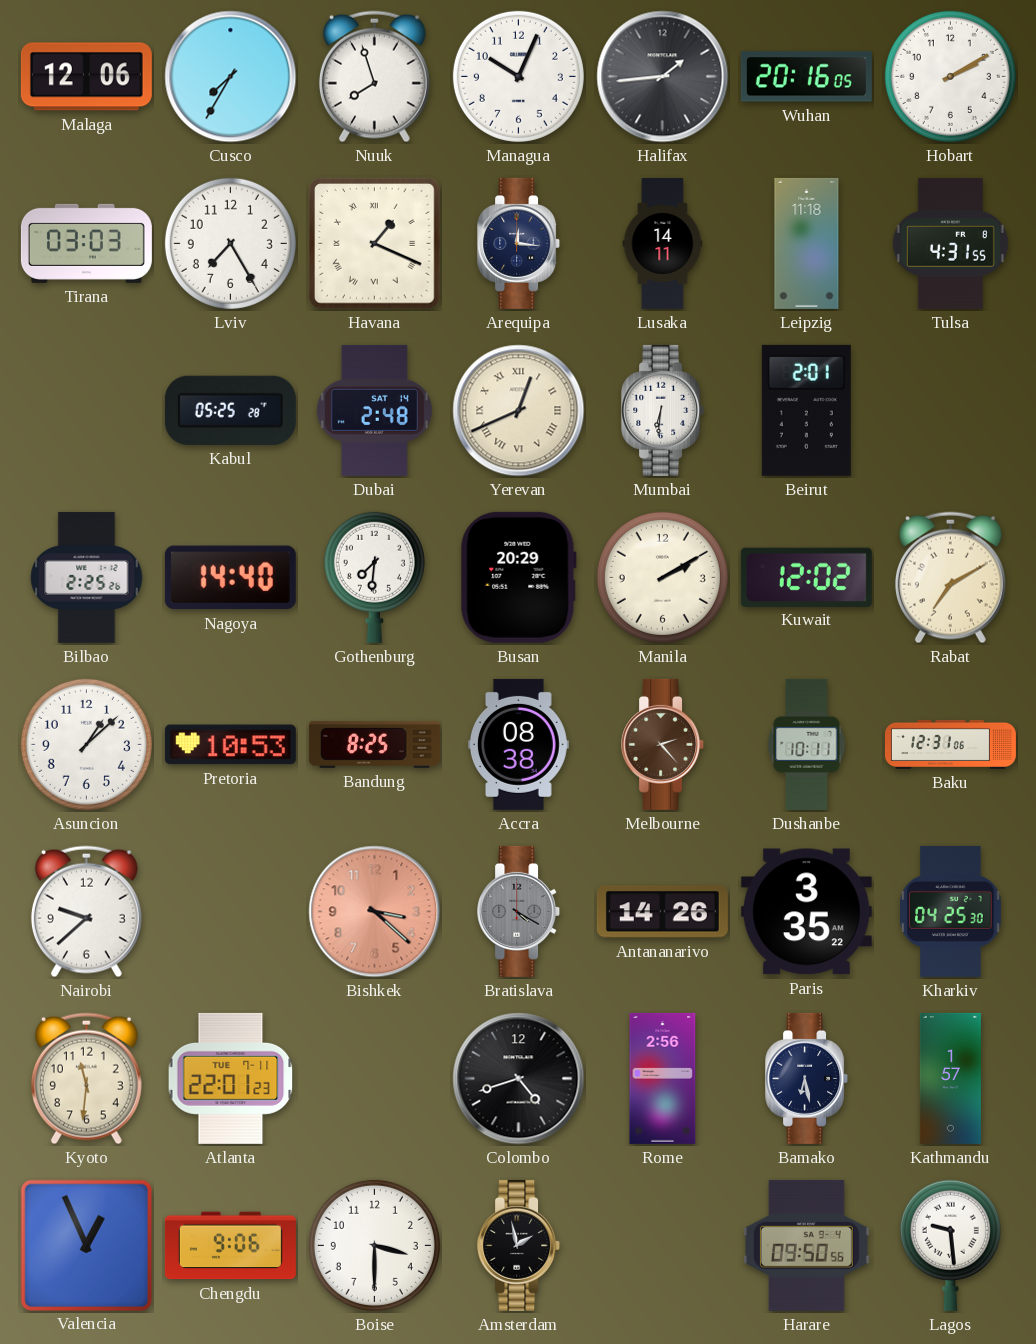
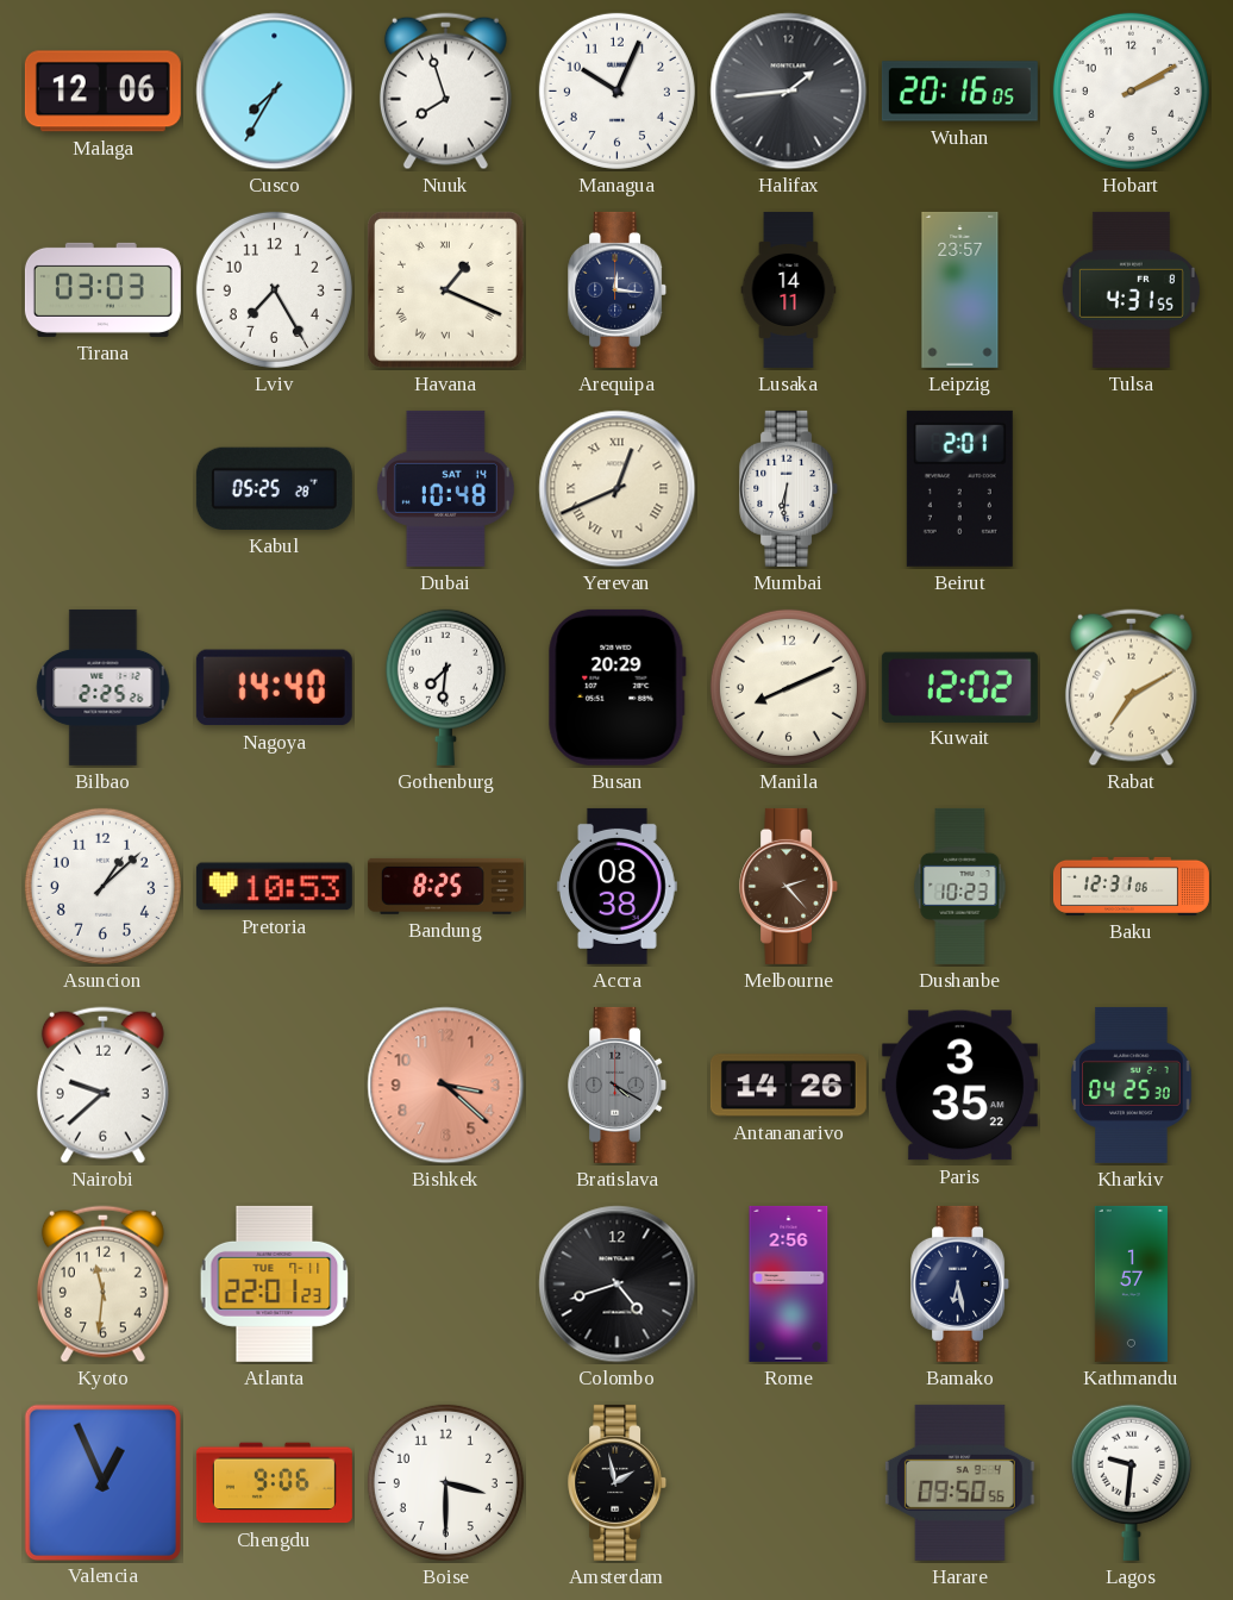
Leipzig: 11:18 -> 23:57 (960, 289)
Dubai: 2:48 -> 10:48 (445, 488)
Manila: 2:10 -> 8:11 (788, 687)
Dushanbe: 10:11 -> 10:23 (960, 886)
Lagos: 9:29 -> 9:31 (1131, 1482)
